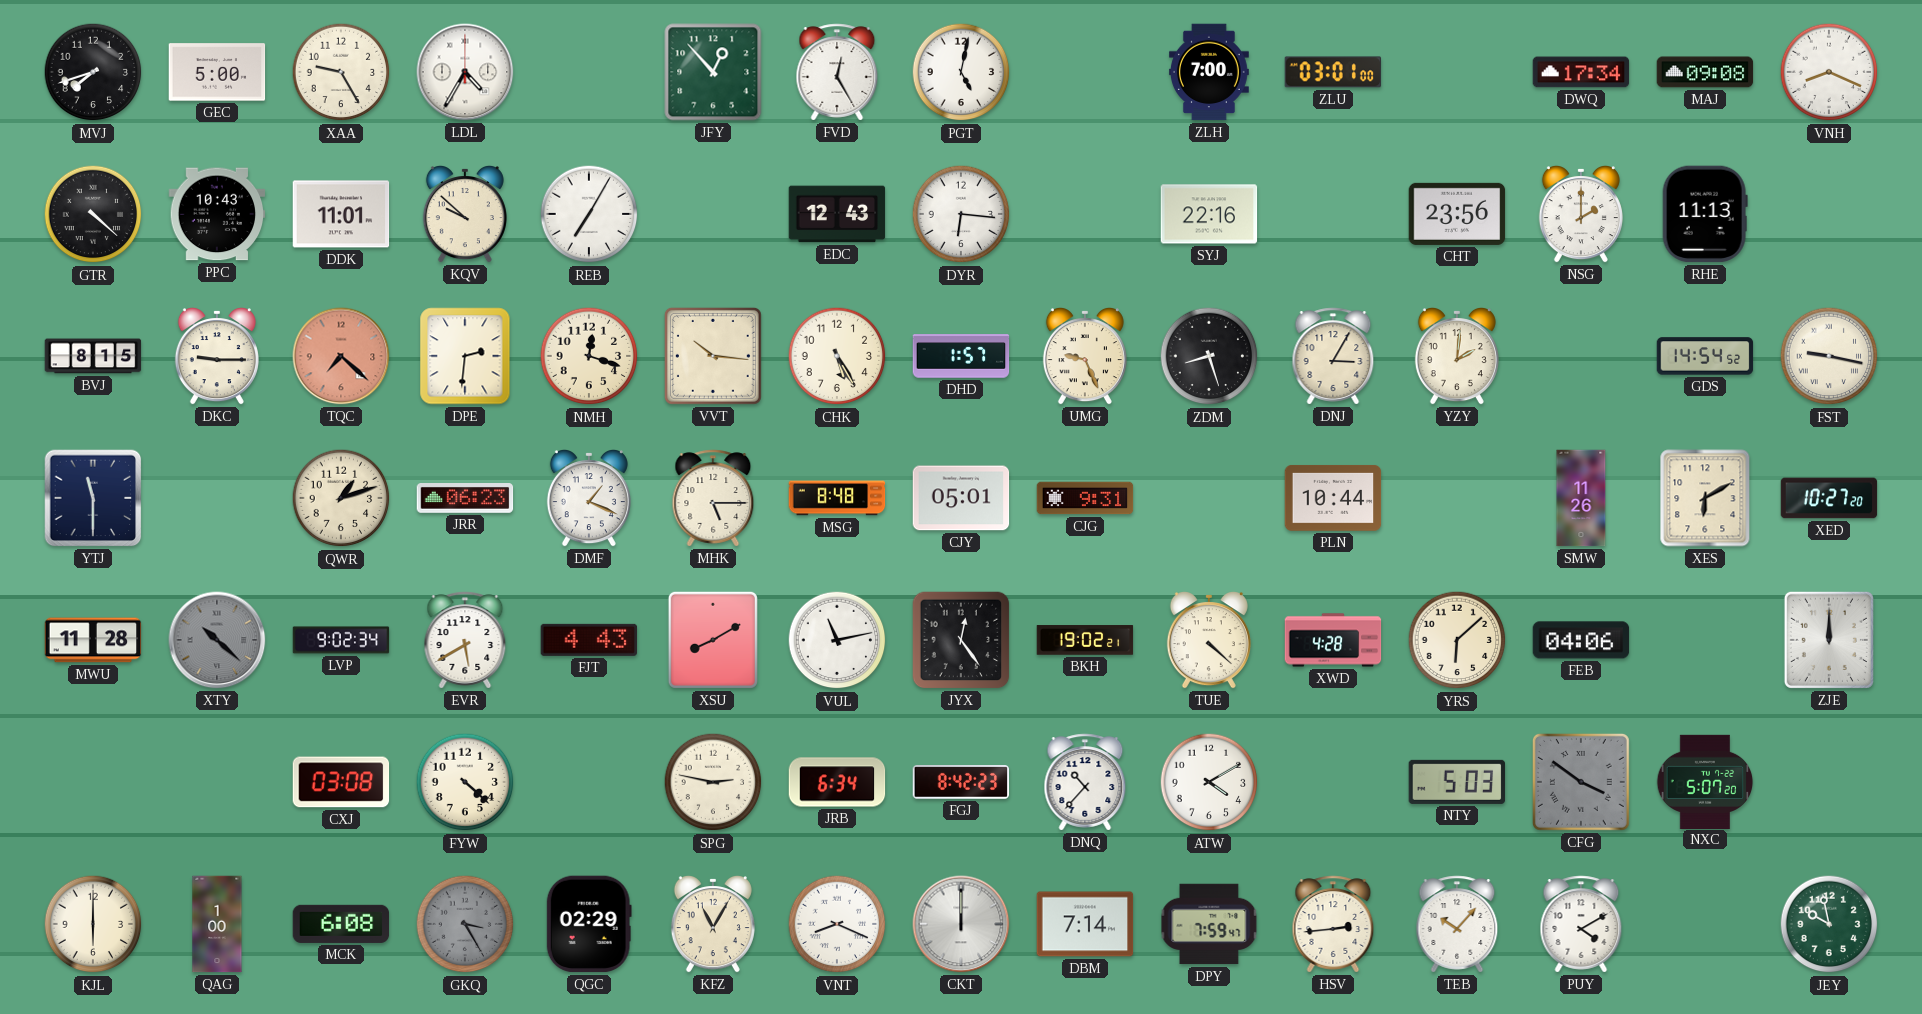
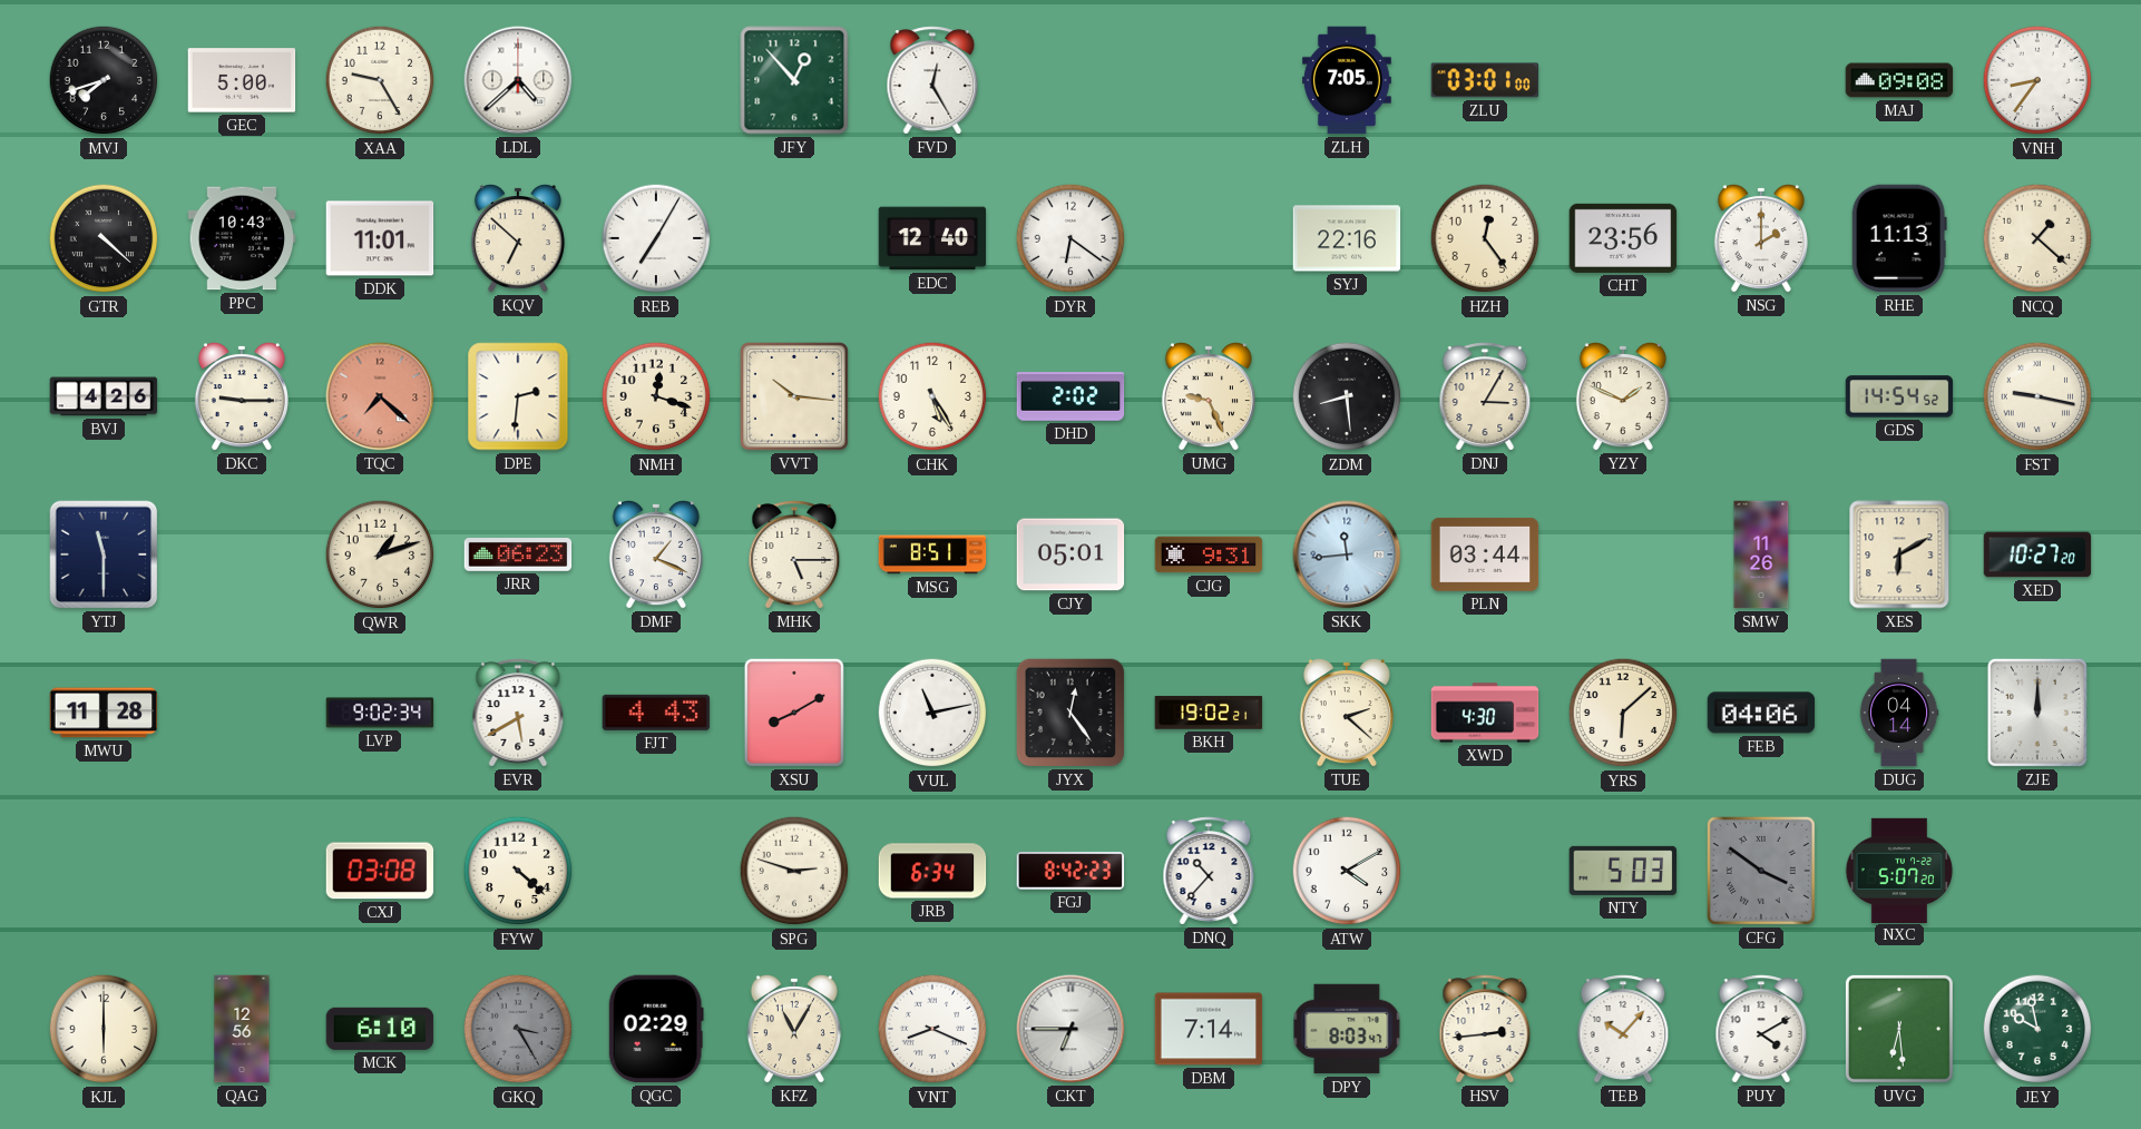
LDL: 4:35 -> 4:38 (518, 80)
PGT: 5:02 -> none (961, 72)
ZLH: 7:00 -> 7:05 (1347, 80)
DWQ: 17:34 -> none (1581, 72)
VNH: 8:19 -> 8:36 (2037, 80)
KQV: 9:52 -> 6:52 (518, 239)
EDC: 12:43 -> 12:40 (932, 238)
DYR: 6:16 -> 6:21 (1070, 238)
HZH: none -> 12:24 (1485, 238)
NCQ: none -> 1:22 (2037, 238)
BVJ: 8:15 -> 4:26 (104, 396)
DHD: 1:57 -> 2:02 (1070, 396)
ZDM: 8:27 -> 8:29 (1347, 396)
YZY: 2:01 -> 1:49 (1623, 397)
MSG: 8:48 -> 8:51 (932, 554)
SKK: none -> 11:44 (1347, 554)
PLN: 10:44 -> 03:44 (1485, 554)
XTY: 10:22 -> none (217, 640)
TUE: 4:22 -> 2:22 (1347, 714)
XWD: 4:28 -> 4:30 (1485, 713)
DUG: none -> 04:14 (1899, 713)
SPG: 2:47 -> 2:48 (794, 871)
QAG: 1:00 -> 12:56 (242, 1029)
MCK: 6:08 -> 6:10 (380, 1029)
CKT: 12:00 -> 6:45 (1070, 1029)
DPY: 7:59 -> 8:03 (1347, 1029)
UVG: none -> 6:29 (1899, 1029)
